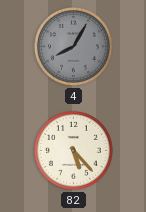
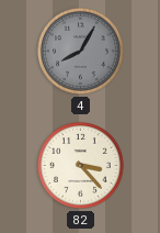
82: 5:23 -> 3:23 (80, 165)
